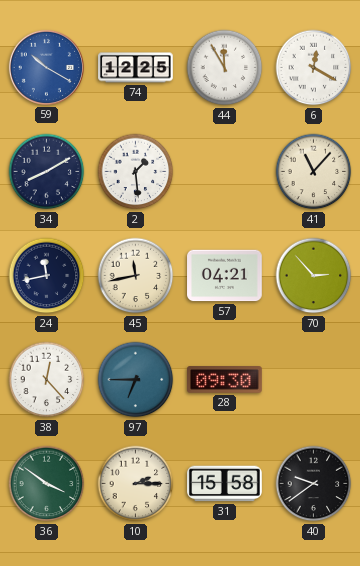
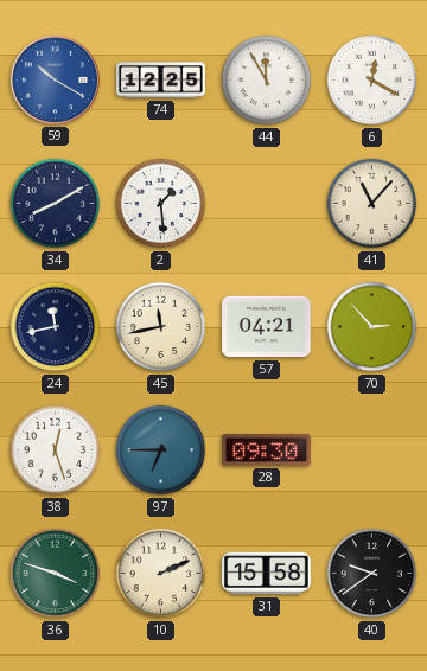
38: 12:23 -> 12:27 (56, 450)
36: 3:51 -> 3:48 (56, 574)
10: 2:15 -> 2:11 (161, 574)
